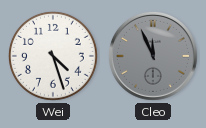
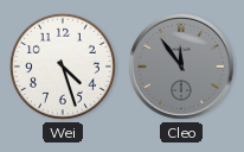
Cleo: 11:56 -> 11:54 (181, 66)
